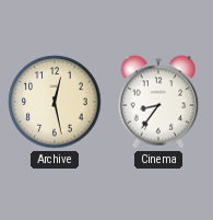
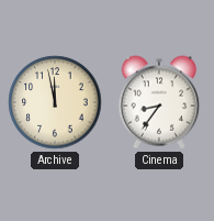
Archive: 12:28 -> 11:58 (55, 102)
